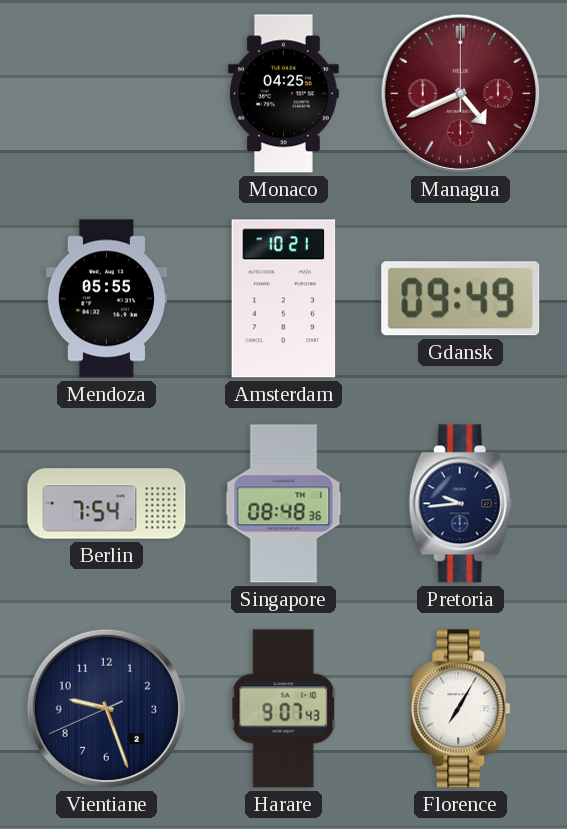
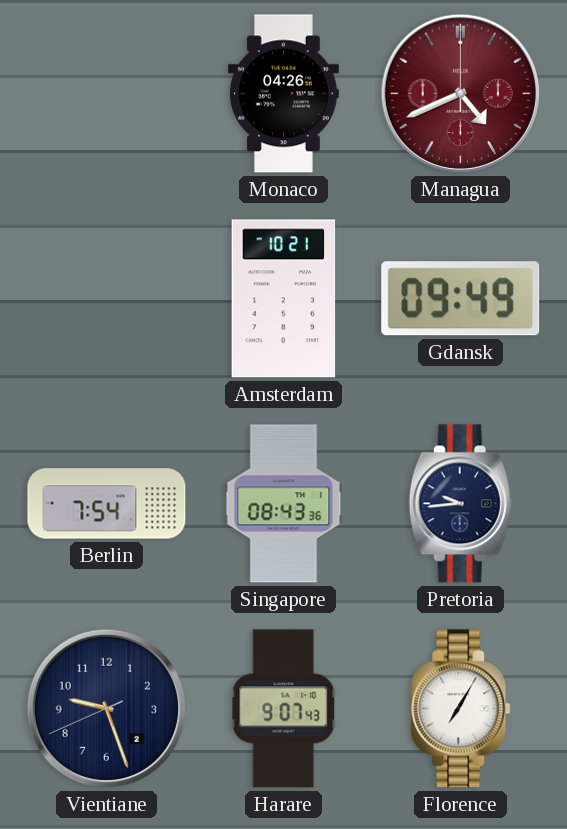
Monaco: 04:25 -> 04:26 (283, 94)
Mendoza: 05:55 -> none (106, 299)
Singapore: 08:48 -> 08:43 (284, 504)
